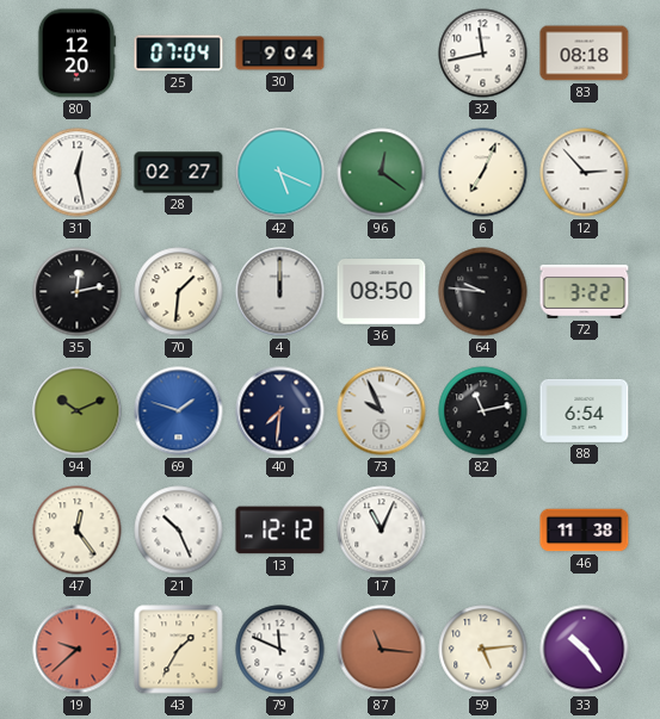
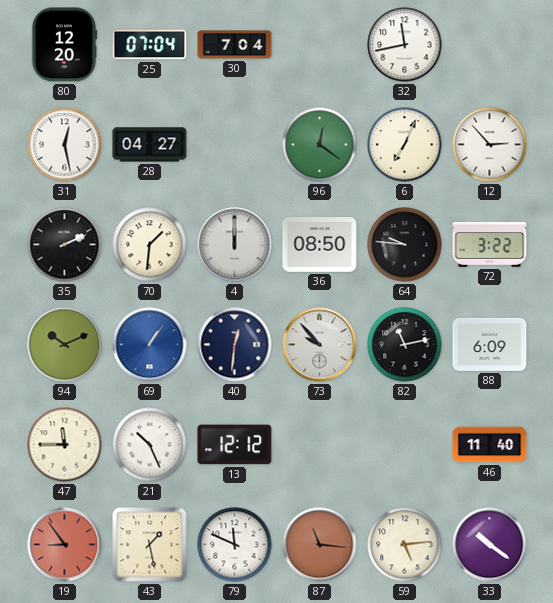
30: 9:04 -> 7:04 (235, 45)
83: 08:18 -> none (585, 54)
28: 02:27 -> 04:27 (150, 145)
42: 5:19 -> none (280, 173)
35: 12:13 -> 2:11 (65, 245)
69: 1:48 -> 1:06 (150, 345)
40: 7:31 -> 12:31 (235, 345)
73: 9:56 -> 9:53 (320, 345)
88: 6:54 -> 6:09 (490, 344)
47: 12:24 -> 11:45 (65, 445)
17: 11:04 -> none (382, 531)
46: 11:38 -> 11:40 (490, 445)
19: 9:38 -> 8:54 (65, 545)
43: 1:35 -> 1:28 (150, 545)
33: 10:24 -> 10:21 (490, 545)
